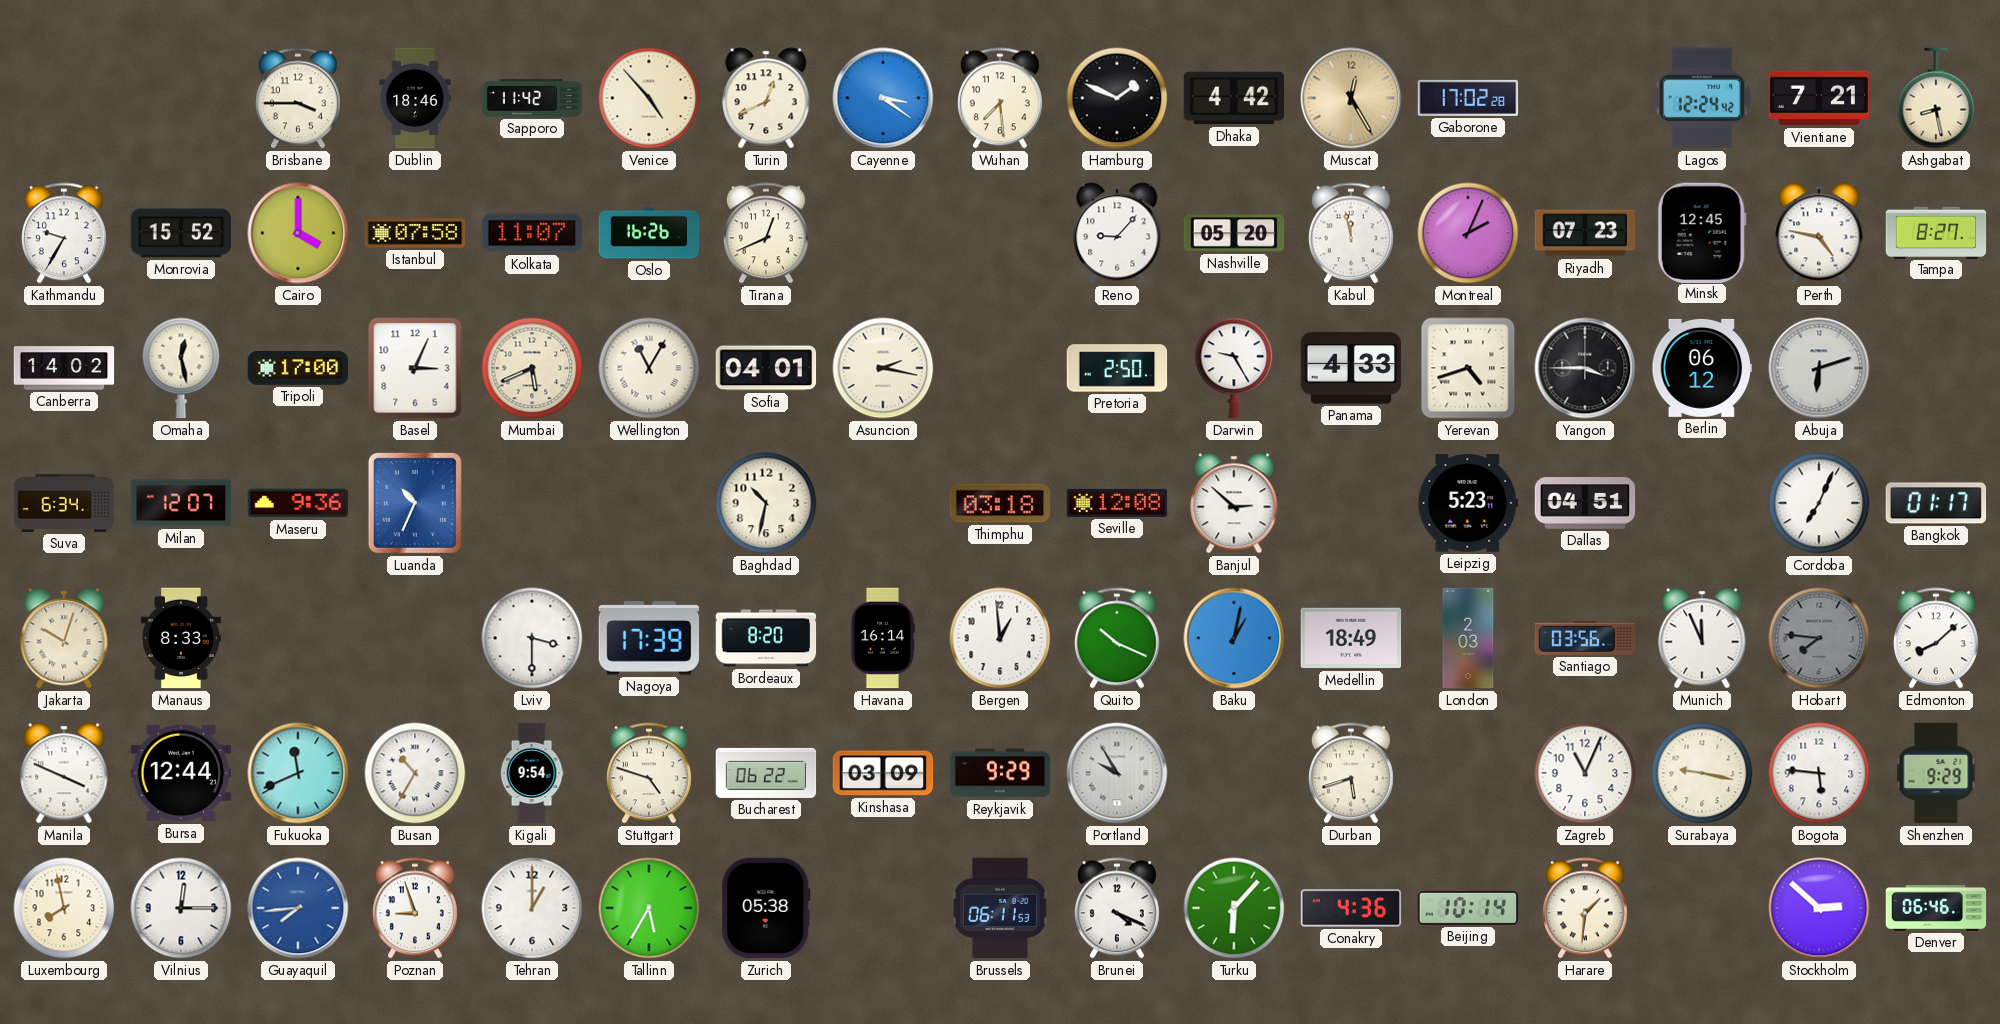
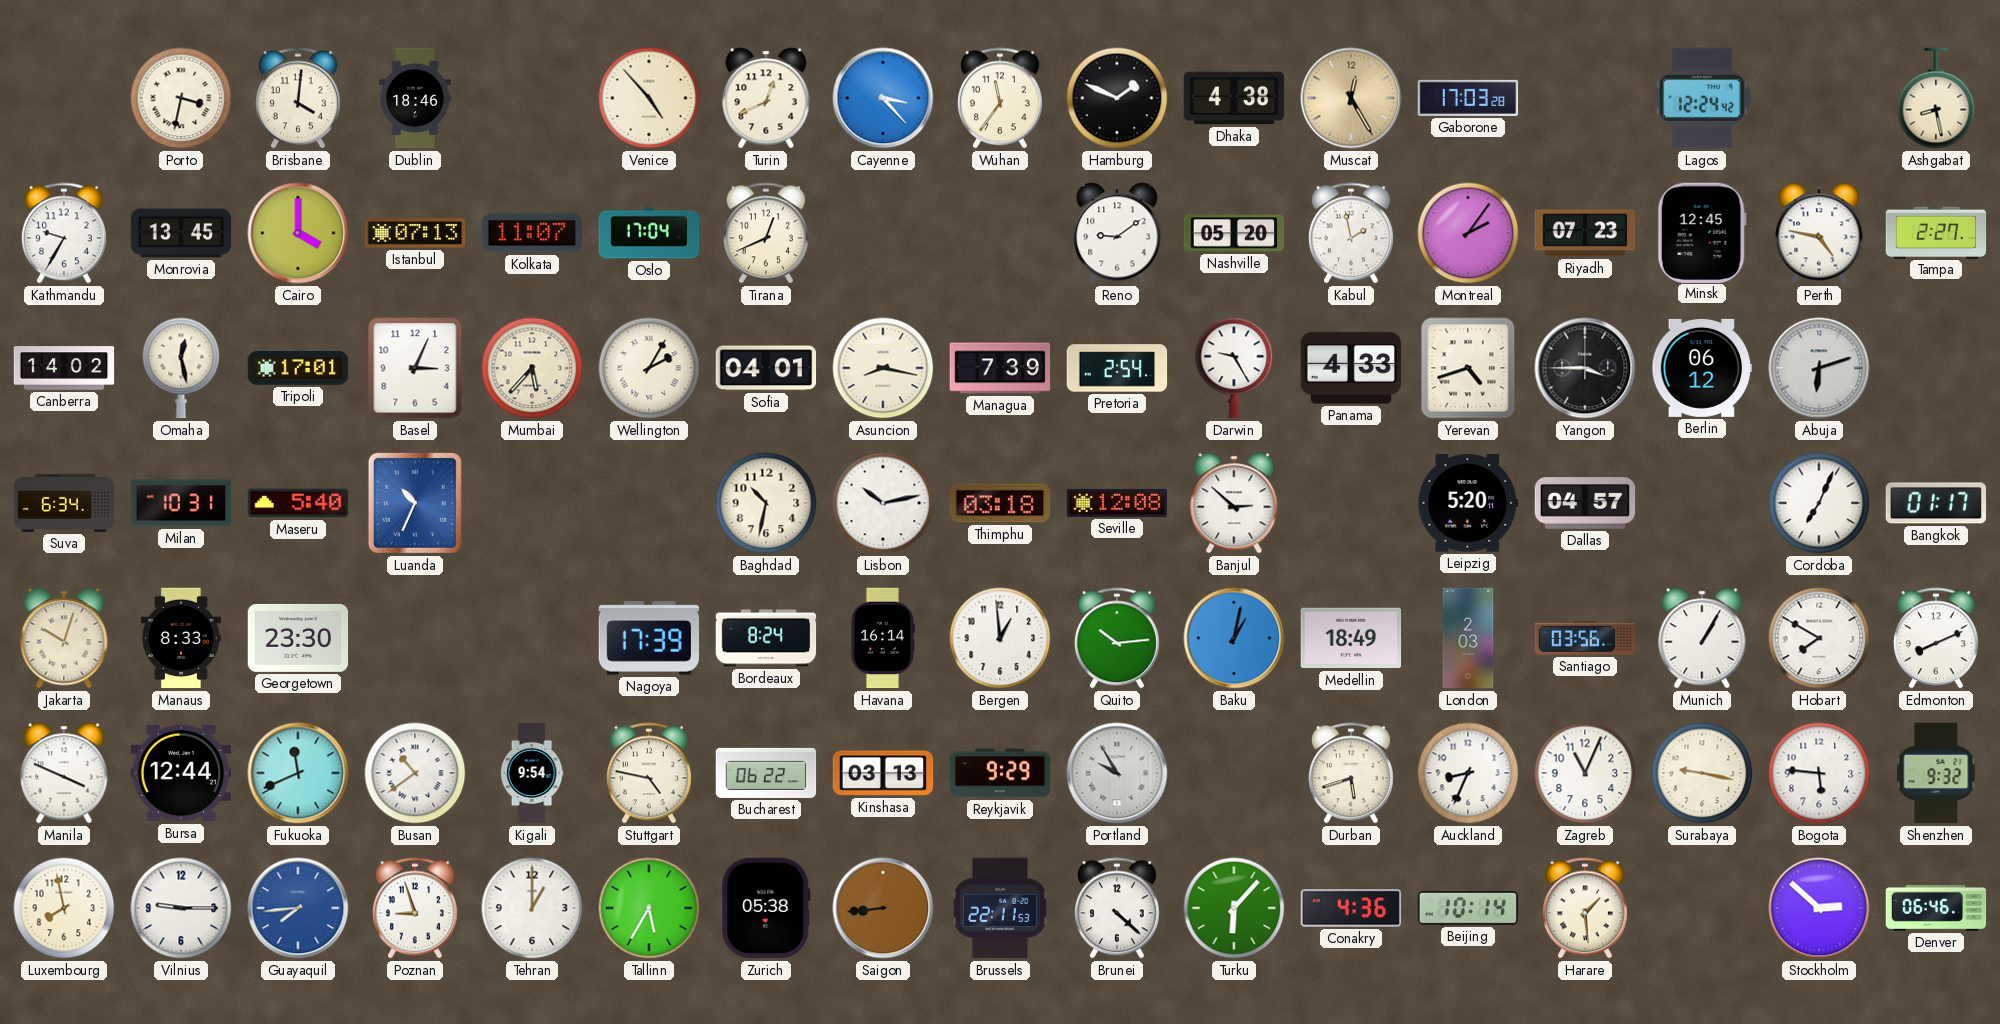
Porto: none -> 3:32 (181, 98)
Brisbane: 3:45 -> 4:01 (298, 98)
Sapporo: 11:42 -> none (532, 98)
Cayenne: 3:21 -> 3:23 (883, 98)
Wuhan: 7:29 -> 11:36 (1000, 98)
Dhaka: 4:42 -> 4:38 (1234, 98)
Gaborone: 17:02 -> 17:03 (1468, 98)
Vientiane: 7:21 -> none (1819, 98)
Monrovia: 15:52 -> 13:45 (181, 233)
Istanbul: 07:58 -> 07:13 (415, 233)
Oslo: 16:26 -> 17:04 (649, 233)
Reno: 9:07 -> 9:09 (1117, 233)
Kabul: 11:58 -> 1:58 (1351, 233)
Montreal: 2:04 -> 2:06 (1468, 233)
Tampa: 8:27 -> 2:27 (1936, 232)
Tripoli: 17:00 -> 17:01 (298, 369)
Mumbai: 5:41 -> 5:37 (532, 368)
Wellington: 11:05 -> 2:05 (649, 368)
Asuncion: 2:17 -> 8:17 (883, 368)
Managua: none -> 7:39 (1000, 368)
Pretoria: 2:50 -> 2:54 (1117, 368)
Milan: 12:07 -> 10:31 (181, 503)
Maseru: 9:36 -> 5:40 (298, 503)
Lisbon: none -> 10:13 (883, 503)
Leipzig: 5:23 -> 5:20 (1468, 503)
Dallas: 04:51 -> 04:57 (1585, 503)
Georgetown: none -> 23:30 (298, 638)
Lviv: 3:30 -> none (532, 638)
Bordeaux: 8:20 -> 8:24 (766, 638)
Quito: 10:19 -> 10:14 (1117, 638)
Munich: 11:56 -> 1:05 (1702, 638)
Hobart: 7:46 -> 7:50 (1819, 638)
Hobart dial: grey -> white (1819, 638)
Edmonton: 8:08 -> 8:11 (1936, 638)
Busan: 10:35 -> 10:39 (415, 773)
Stuttgart: 4:48 -> 4:47 (649, 773)
Kinshasa: 03:09 -> 03:13 (883, 773)
Auckland: none -> 8:34 (1468, 773)
Shenzhen: 9:29 -> 9:32 (1936, 773)
Vilnius: 12:15 -> 9:15 (181, 908)
Saigon: none -> 8:44 (883, 908)
Brussels: 06:11 -> 22:11 (1001, 908)
Brunei: 4:19 -> 4:22 (1117, 908)
Harare: 1:31 -> 1:29 (1585, 908)
